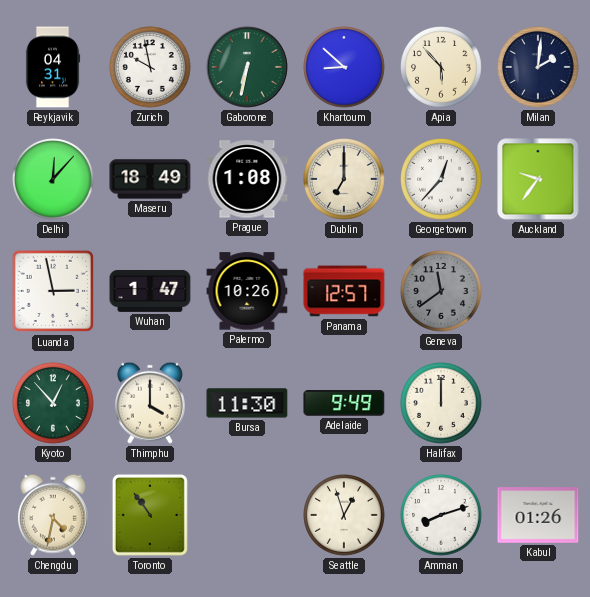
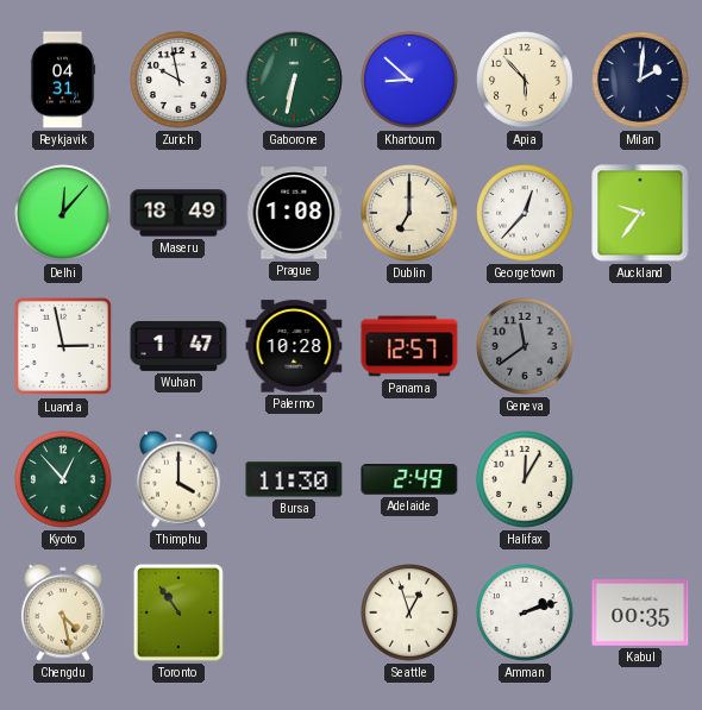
Palermo: 10:26 -> 10:28 (294, 346)
Adelaide: 9:49 -> 2:49 (409, 479)
Halifax: 12:00 -> 12:05 (526, 480)
Chengdu: 4:32 -> 4:28 (63, 612)
Amman: 8:12 -> 2:12 (526, 614)
Kabul: 01:26 -> 00:35 (640, 612)
